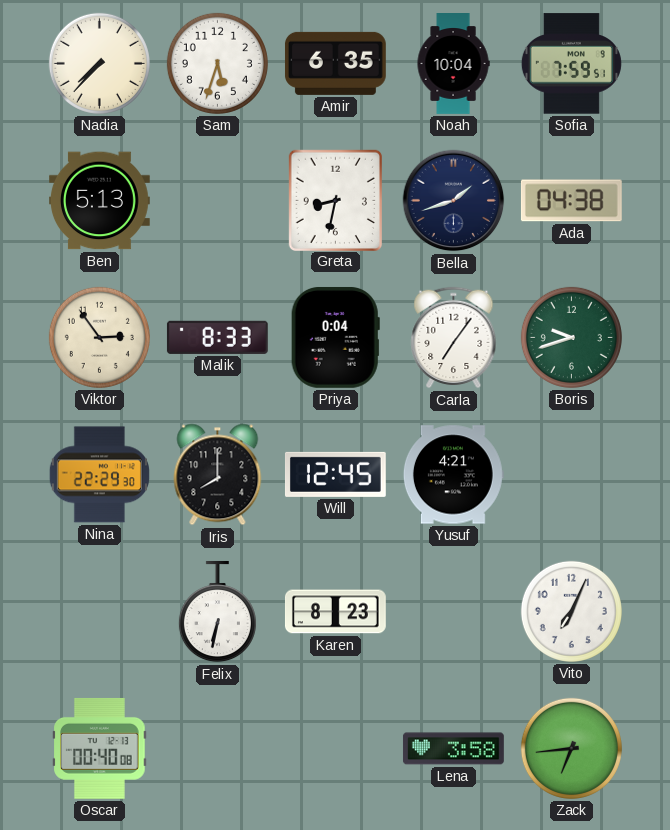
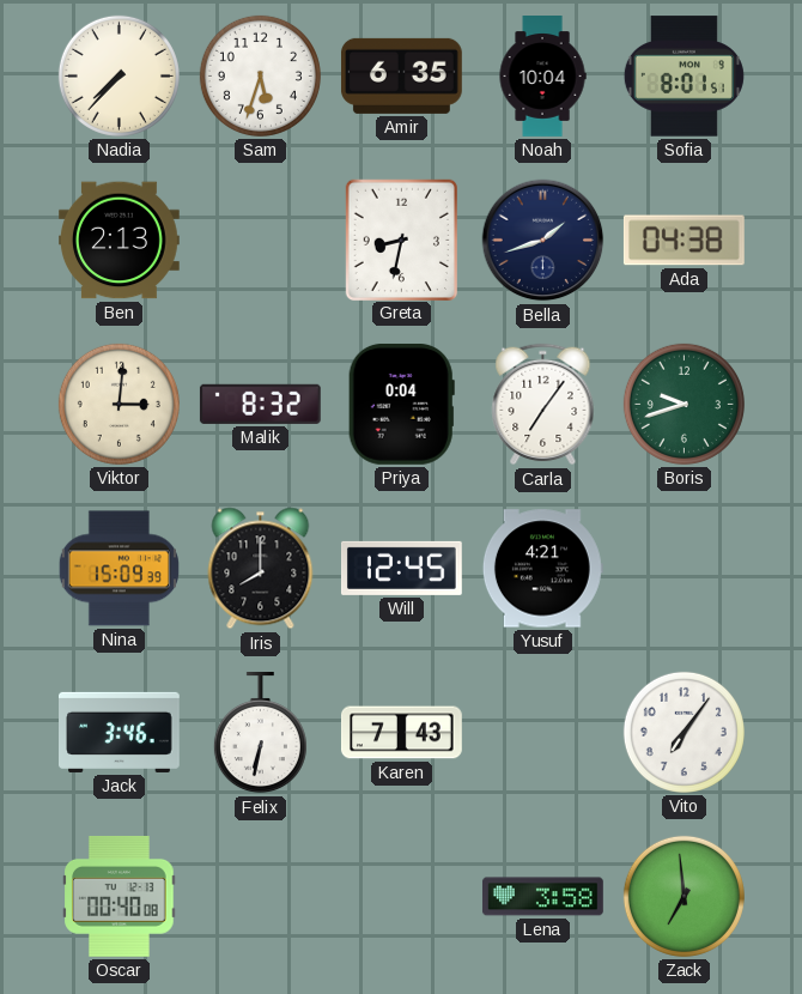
Sofia: 7:59 -> 8:01 (683, 77)
Ben: 5:13 -> 2:13 (120, 241)
Viktor: 2:54 -> 3:01 (119, 404)
Malik: 8:33 -> 8:32 (260, 404)
Nina: 22:29 -> 15:09 (119, 569)
Jack: none -> 3:46 (120, 732)
Karen: 8:23 -> 7:43 (402, 733)
Vito: 7:04 -> 7:06 (683, 732)
Zack: 6:44 -> 6:59 (683, 896)
